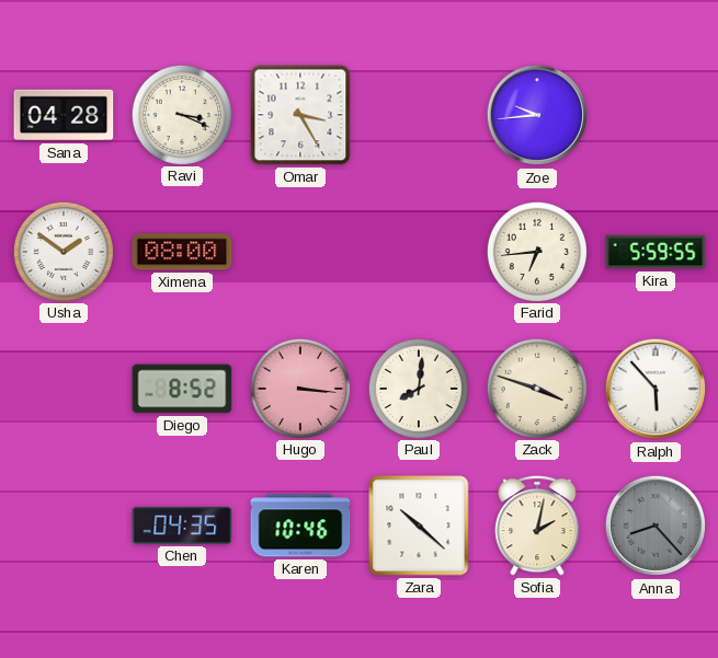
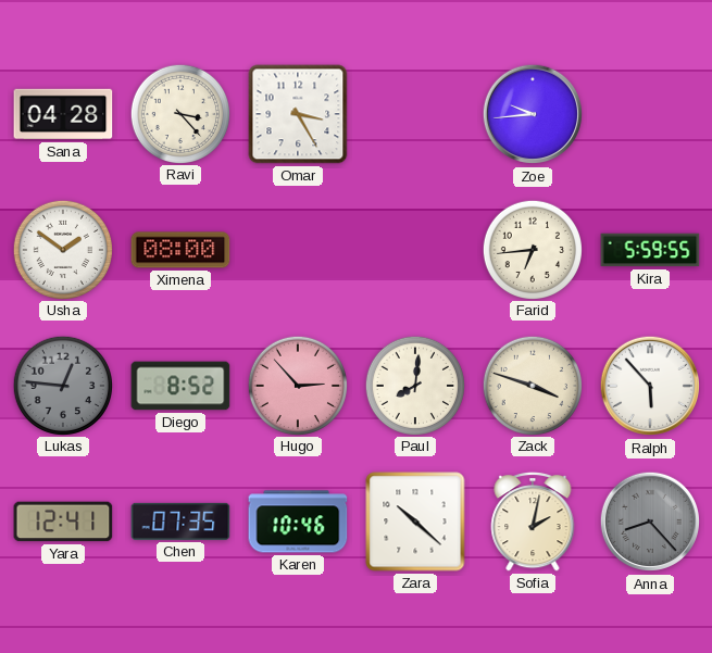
Ravi: 3:19 -> 3:23 (179, 113)
Lukas: none -> 12:46 (62, 385)
Hugo: 3:16 -> 2:53 (297, 385)
Yara: none -> 12:41 (63, 522)
Chen: 04:35 -> 07:35 (180, 522)
